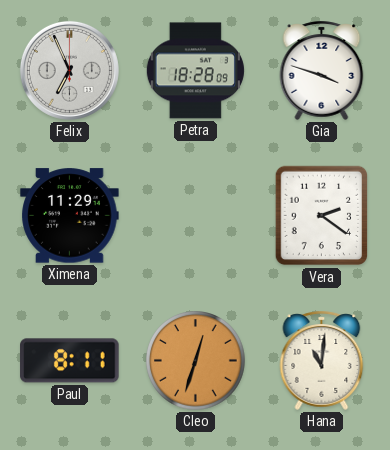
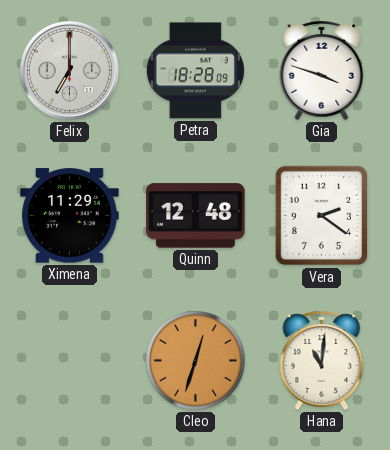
Felix: 6:56 -> 7:00 (69, 70)
Quinn: none -> 12:48 (196, 216)
Paul: 8:11 -> none (70, 361)
